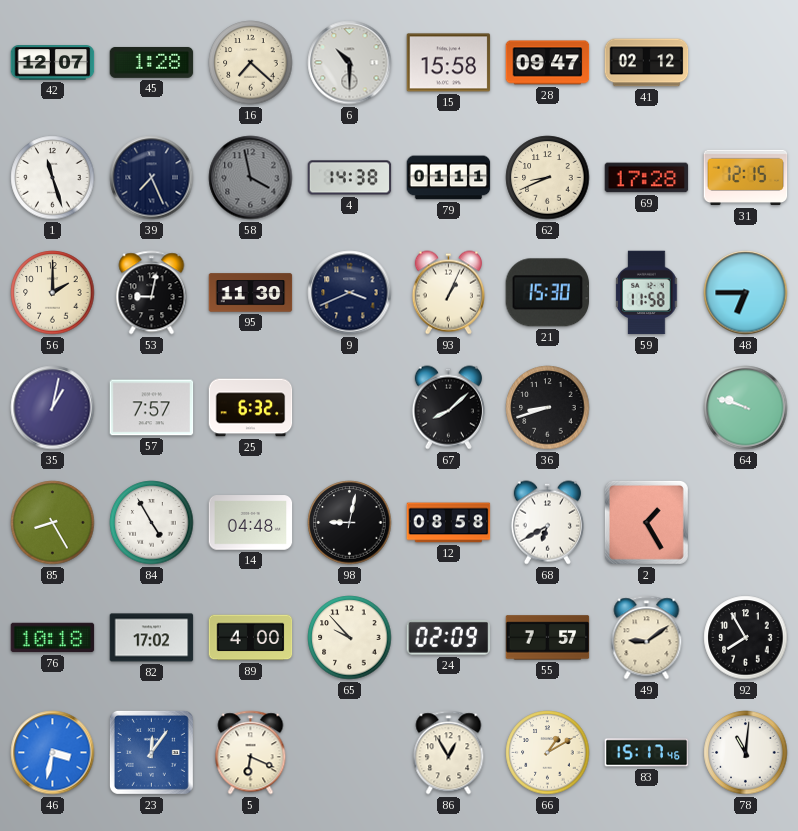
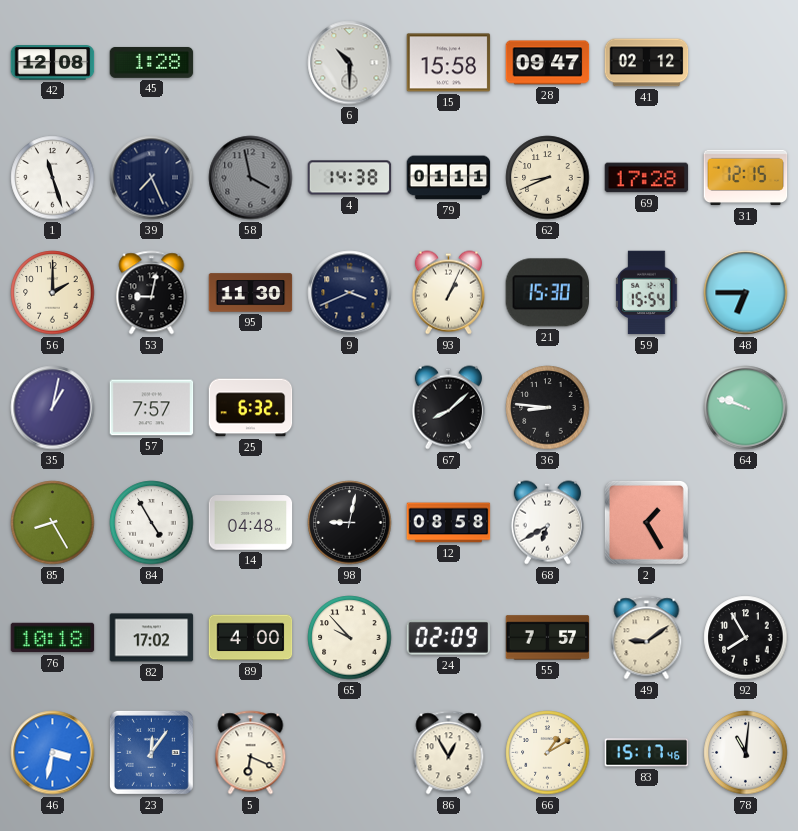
42: 12:07 -> 12:08 (53, 63)
16: 7:22 -> none (251, 63)
59: 11:58 -> 15:54 (647, 293)
36: 8:42 -> 8:46 (548, 408)
